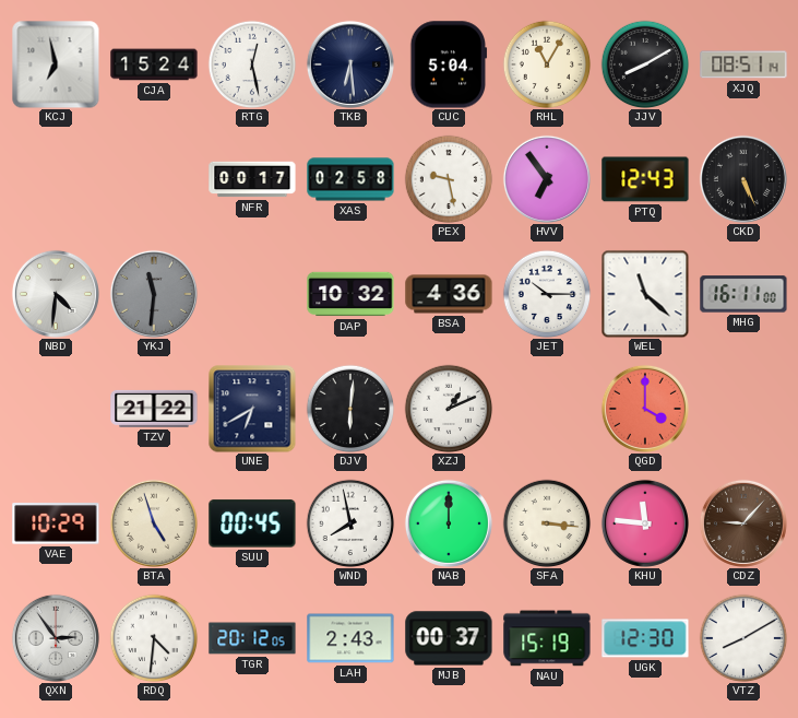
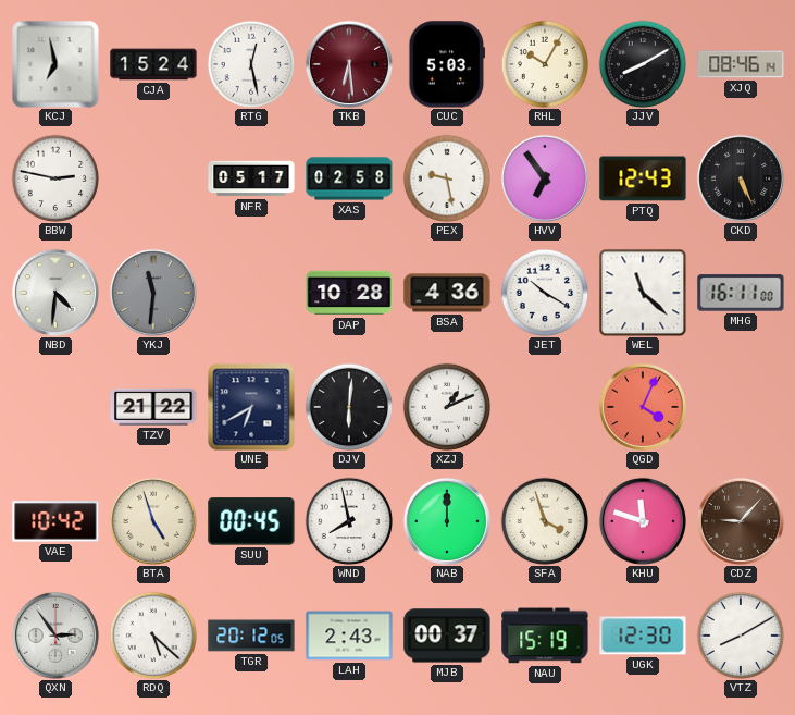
TKB dial: navy -> burgundy (349, 64)
CUC: 5:04 -> 5:03 (447, 64)
RHL: 11:05 -> 10:05 (545, 64)
XJQ: 08:51 -> 08:46 (741, 64)
BBW: none -> 2:47 (55, 178)
NFR: 00:17 -> 05:17 (251, 178)
DAP: 10:32 -> 10:28 (349, 293)
JET: 10:15 -> 10:20 (545, 293)
QGD: 4:00 -> 4:04 (643, 407)
VAE: 10:29 -> 10:42 (55, 521)
SFA: 3:16 -> 3:57 (545, 521)
KHU: 11:46 -> 11:48 (643, 521)
RDQ: 4:31 -> 5:22 (153, 636)
